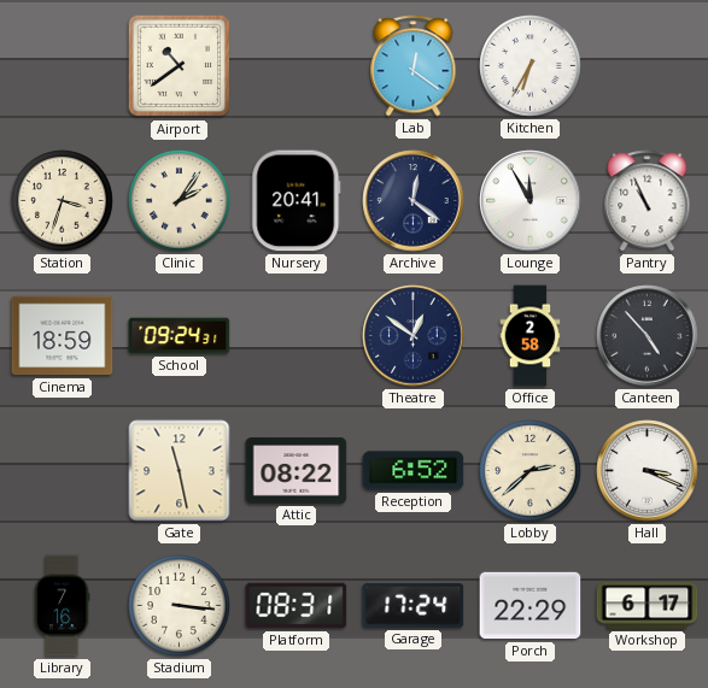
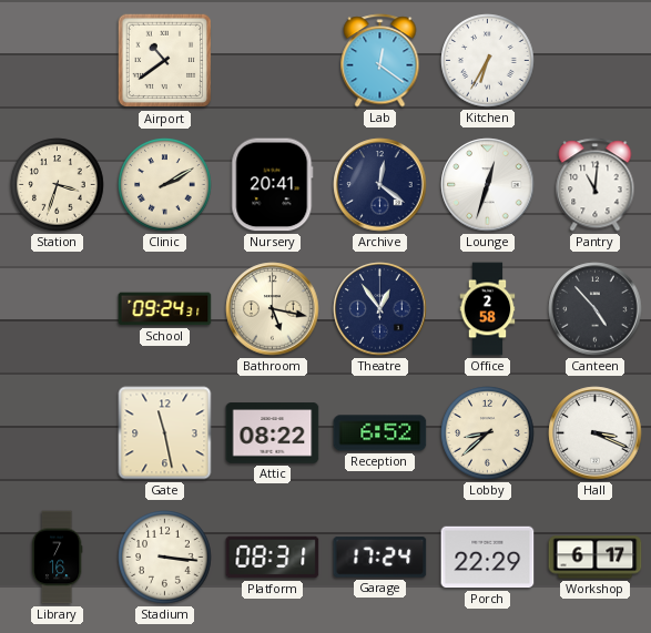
Clinic: 2:06 -> 2:10 (165, 185)
Lounge: 11:55 -> 12:33 (488, 185)
Pantry: 10:56 -> 11:01 (596, 185)
Cinema: 18:59 -> none (63, 336)
Bathroom: none -> 5:17 (273, 309)
Theatre: 12:51 -> 12:54 (380, 309)
Lobby: 2:38 -> 8:38 (488, 433)
